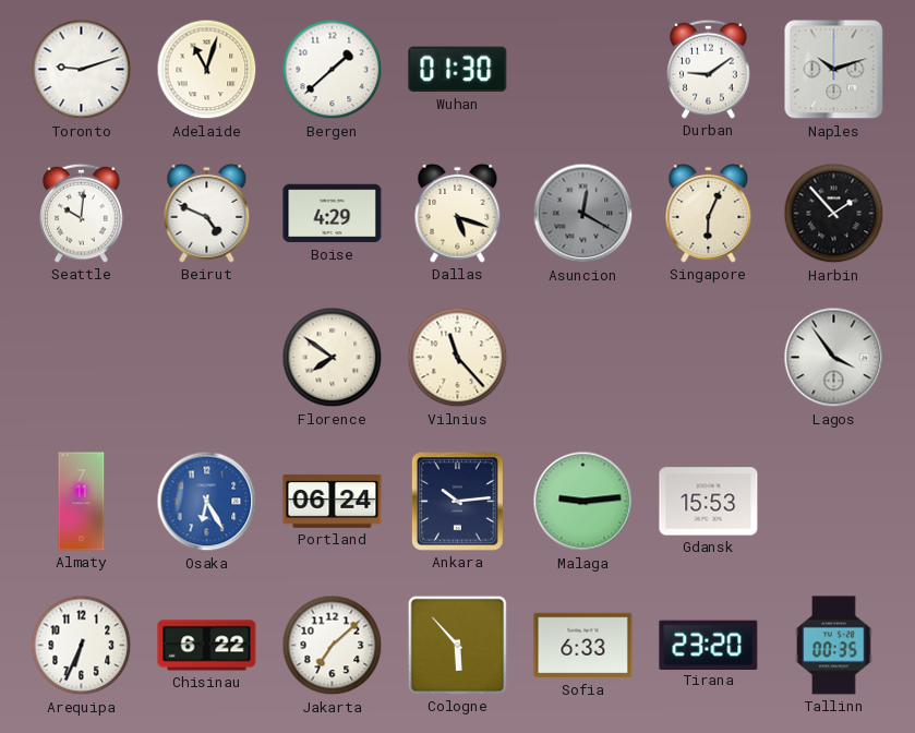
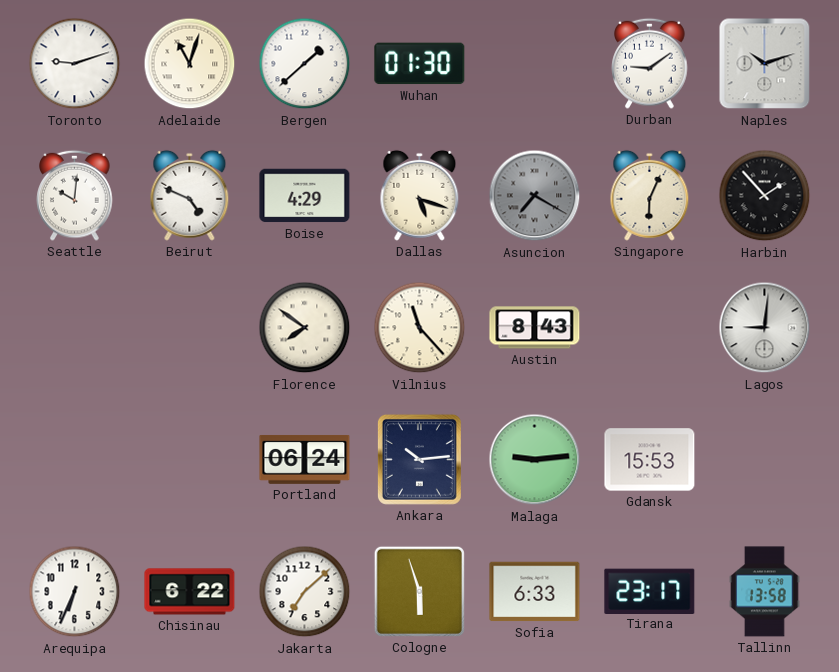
Asuncion: 12:20 -> 7:20 (535, 196)
Austin: none -> 8:43 (535, 328)
Lagos: 3:54 -> 9:01 (765, 328)
Almaty: 7:11 -> none (82, 502)
Osaka: 6:25 -> none (207, 502)
Cologne: 5:53 -> 5:57 (419, 591)
Tirana: 23:20 -> 23:17 (650, 591)
Tallinn: 00:35 -> 13:58 (765, 592)
